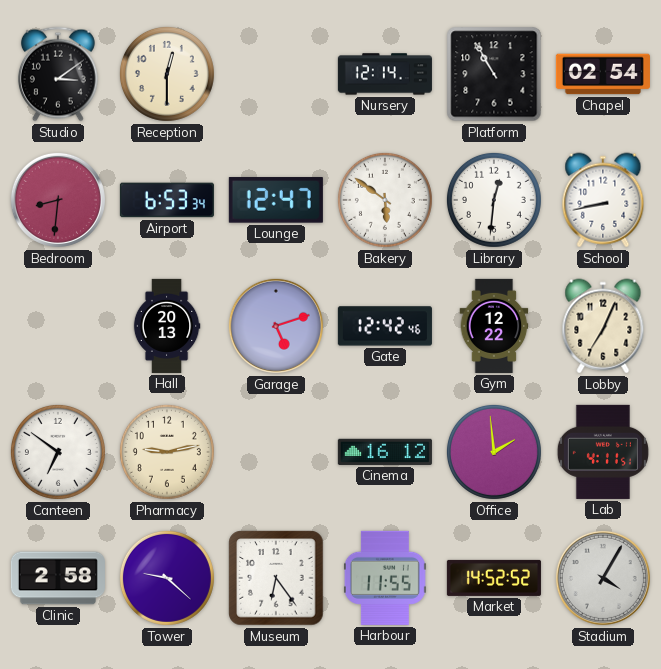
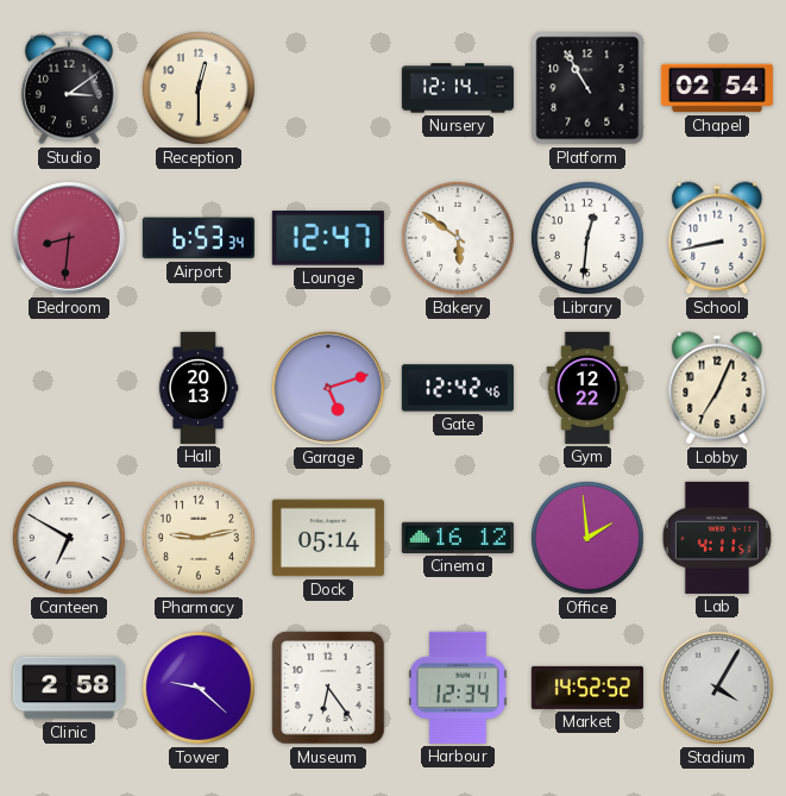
Canteen: 6:51 -> 6:50 (69, 538)
Dock: none -> 05:14 (328, 538)
Harbour: 11:55 -> 12:34 (458, 688)
